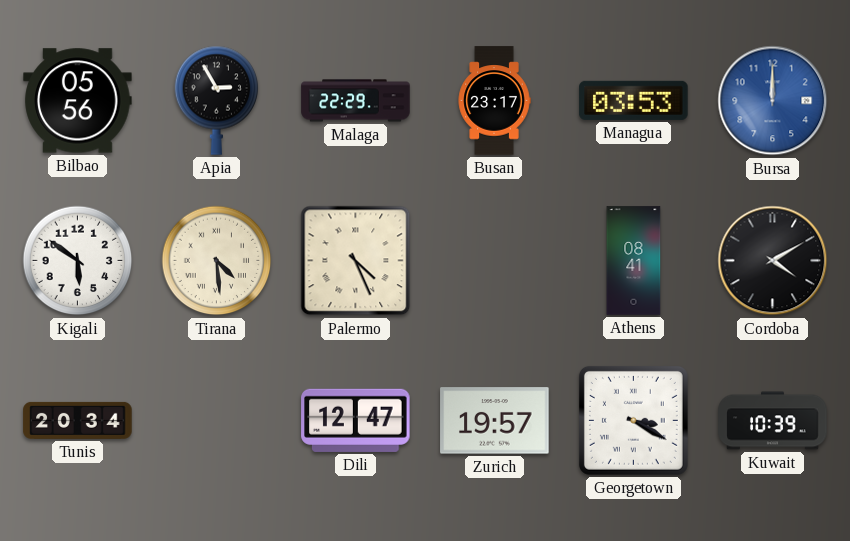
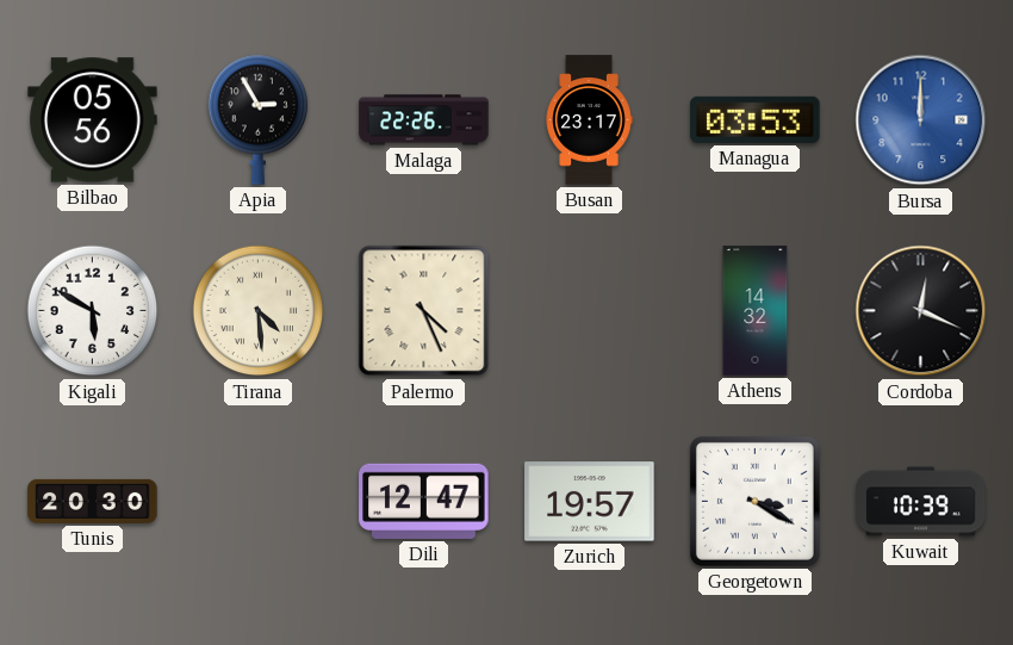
Malaga: 22:29 -> 22:26 (424, 120)
Kigali: 5:51 -> 5:50 (93, 311)
Athens: 08:41 -> 14:32 (756, 311)
Cordoba: 4:10 -> 12:19 (921, 311)
Tunis: 20:34 -> 20:30 (93, 501)
